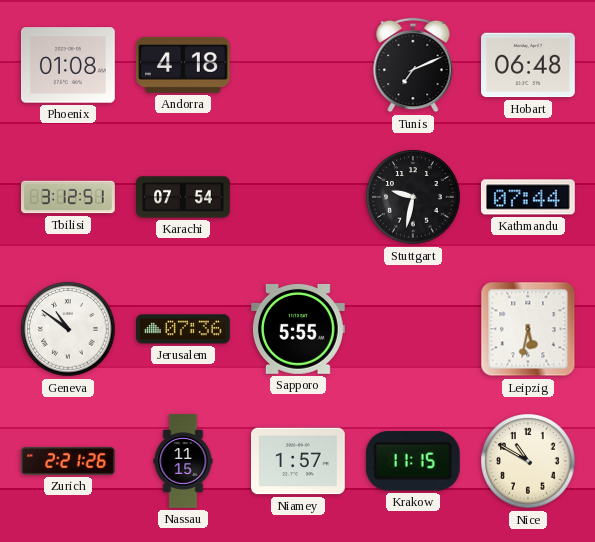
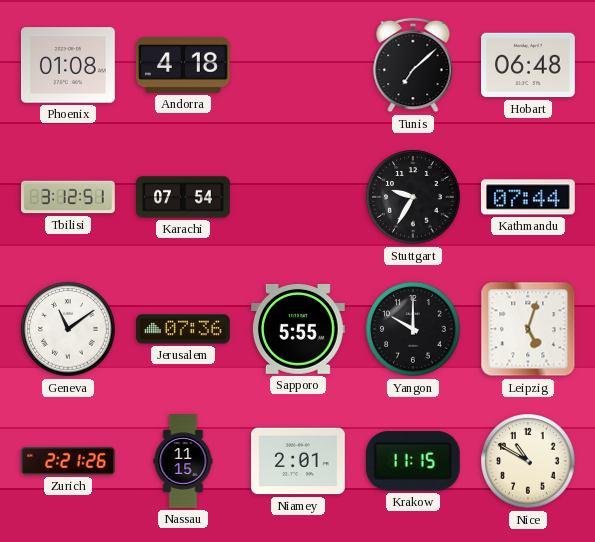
Tunis: 7:11 -> 7:08 (413, 65)
Stuttgart: 9:32 -> 9:35 (413, 197)
Geneva: 10:51 -> 11:09 (68, 329)
Yangon: none -> 10:00 (413, 329)
Leipzig: 5:32 -> 5:03 (528, 329)
Niamey: 1:57 -> 2:01 (299, 461)
